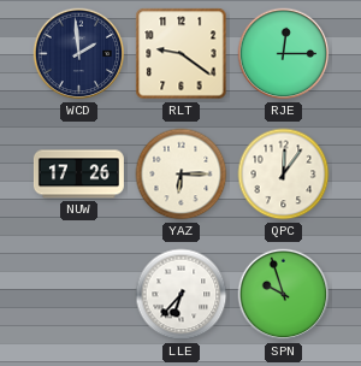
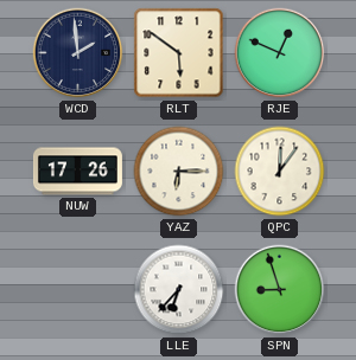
RLT: 9:21 -> 5:51 (179, 53)
RJE: 12:15 -> 12:49 (280, 53)
SPN: 9:57 -> 8:57 (280, 290)
